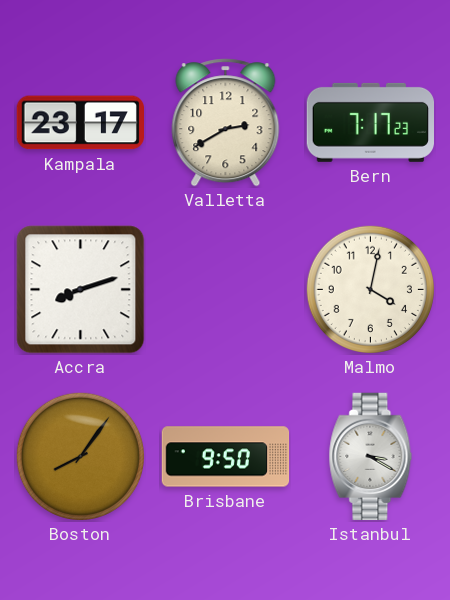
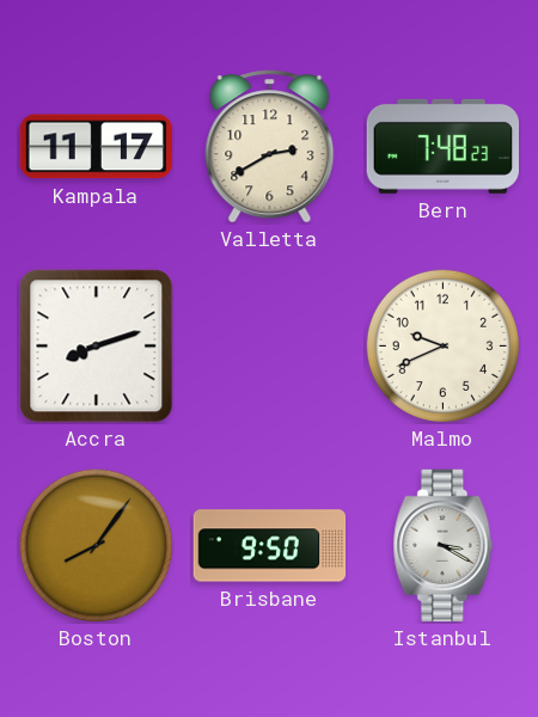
Kampala: 23:17 -> 11:17 (96, 147)
Bern: 7:17 -> 7:48 (444, 146)
Malmo: 4:02 -> 9:41 (442, 345)
